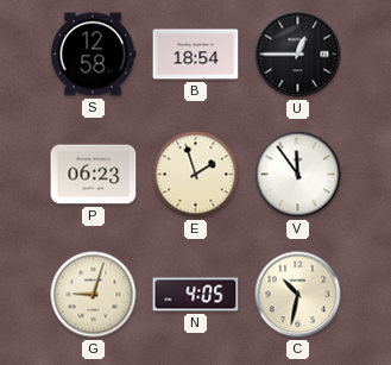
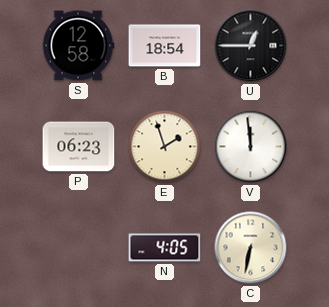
V: 11:54 -> 11:59 (251, 147)
G: 9:03 -> none (94, 295)
C: 10:32 -> 6:32 (251, 248)
